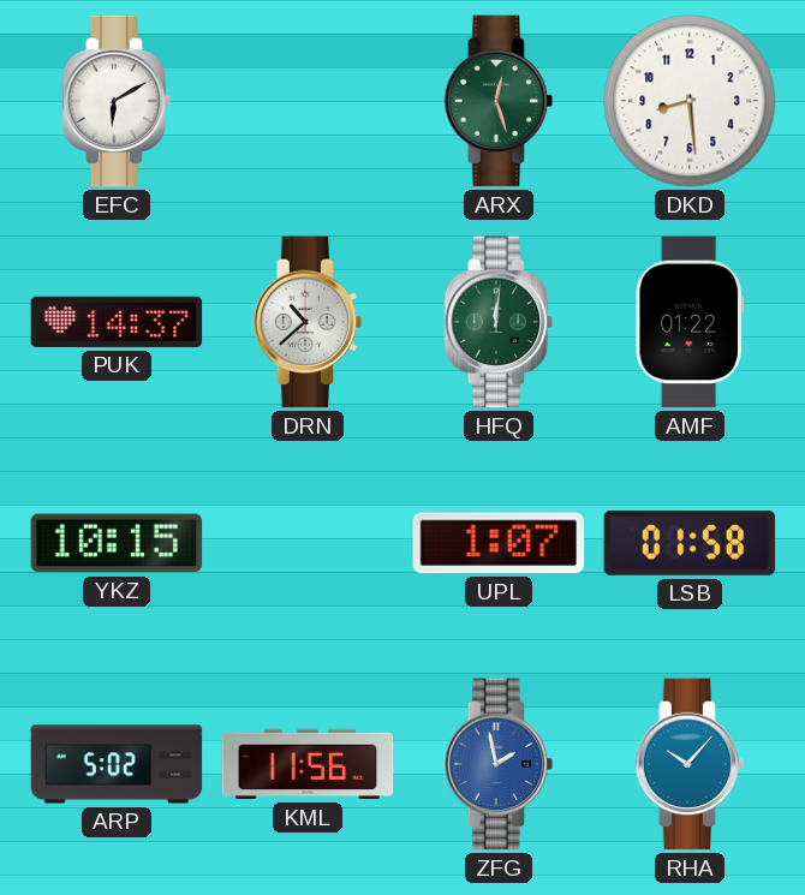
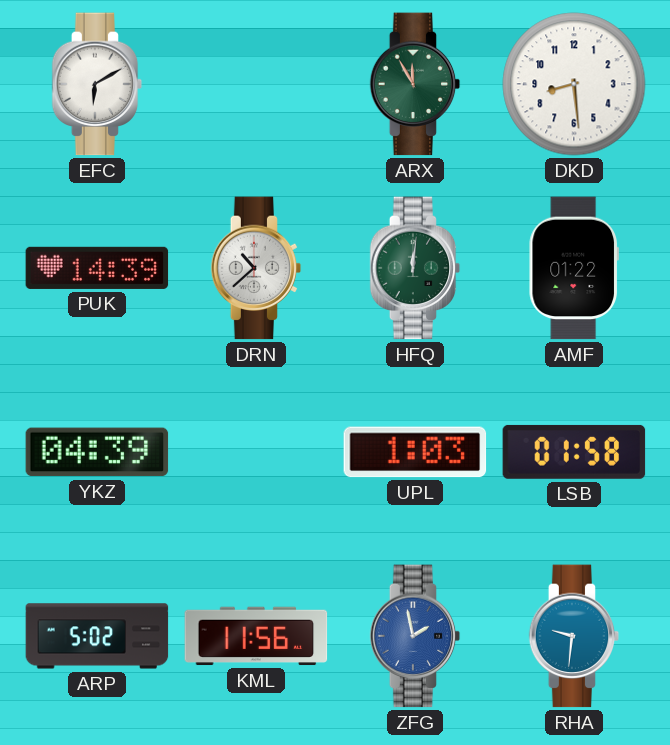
ARX: 12:27 -> 11:55 (415, 84)
PUK: 14:37 -> 14:39 (97, 268)
YKZ: 10:15 -> 04:39 (97, 452)
UPL: 1:07 -> 1:03 (415, 452)
RHA: 10:07 -> 9:31 (574, 636)
